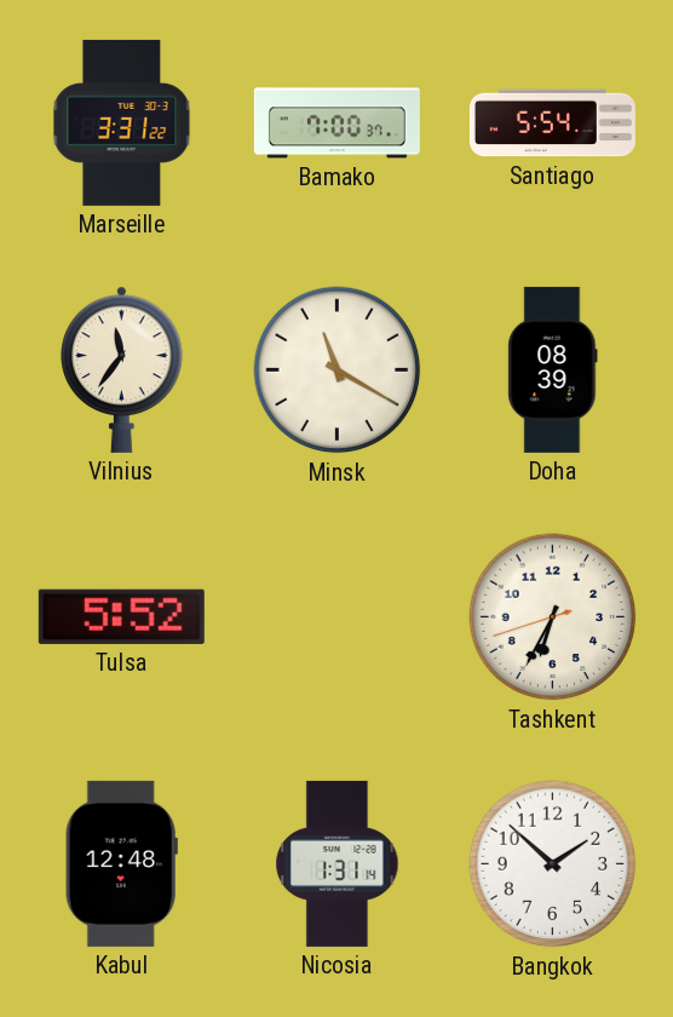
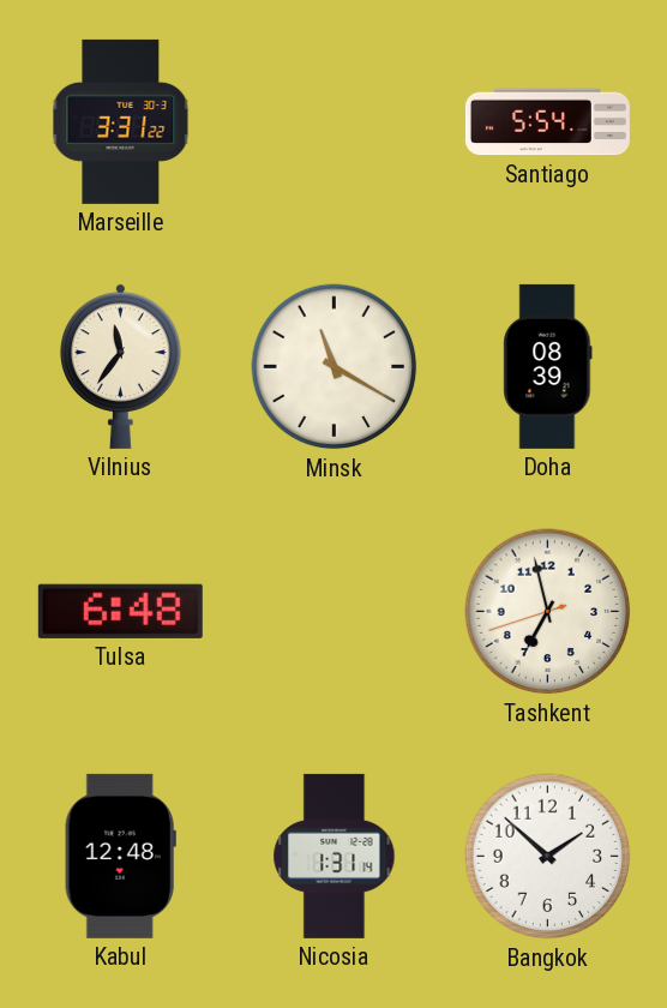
Bamako: 7:00 -> none (336, 123)
Tulsa: 5:52 -> 6:48 (120, 611)
Tashkent: 6:34 -> 6:57 (548, 612)
